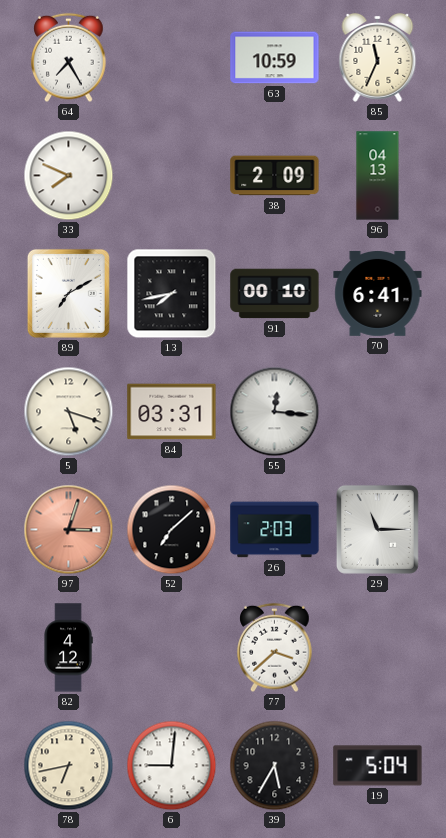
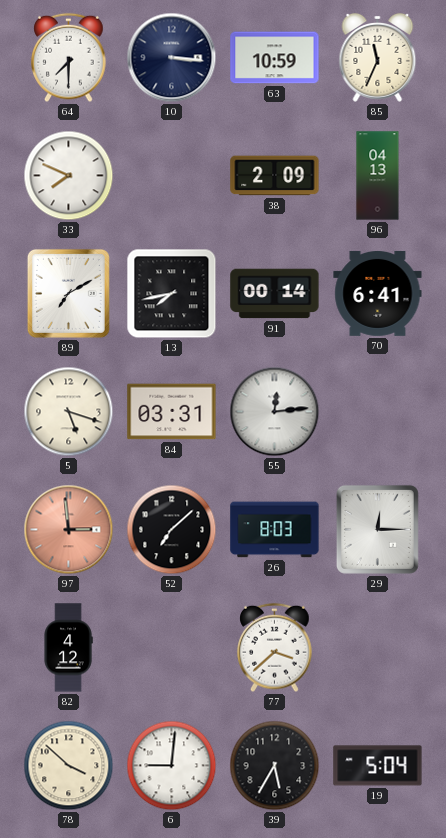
64: 7:25 -> 7:30 (69, 58)
10: none -> 3:16 (172, 58)
91: 00:10 -> 00:14 (275, 294)
55: 12:16 -> 12:14 (275, 412)
97: 3:03 -> 2:59 (69, 530)
26: 2:03 -> 8:03 (275, 530)
29: 11:15 -> 12:15 (377, 529)
78: 6:43 -> 3:52 (69, 766)
